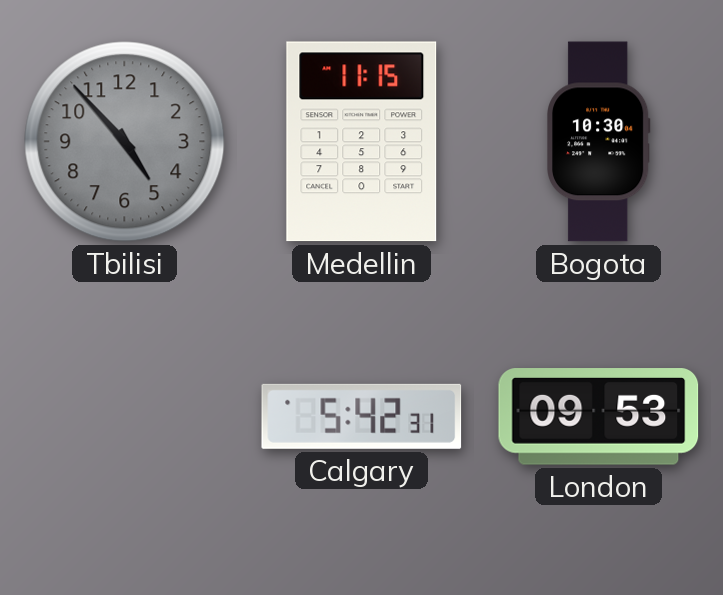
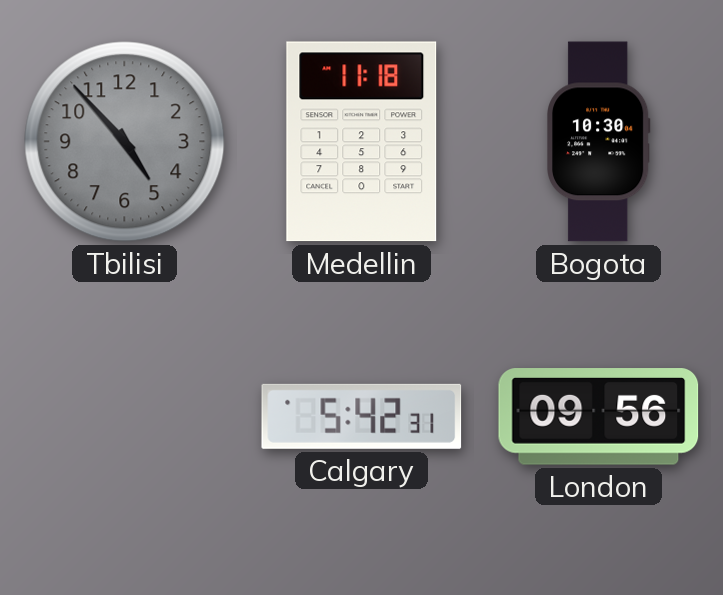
Medellin: 11:15 -> 11:18 (362, 142)
London: 09:53 -> 09:56 (599, 417)
